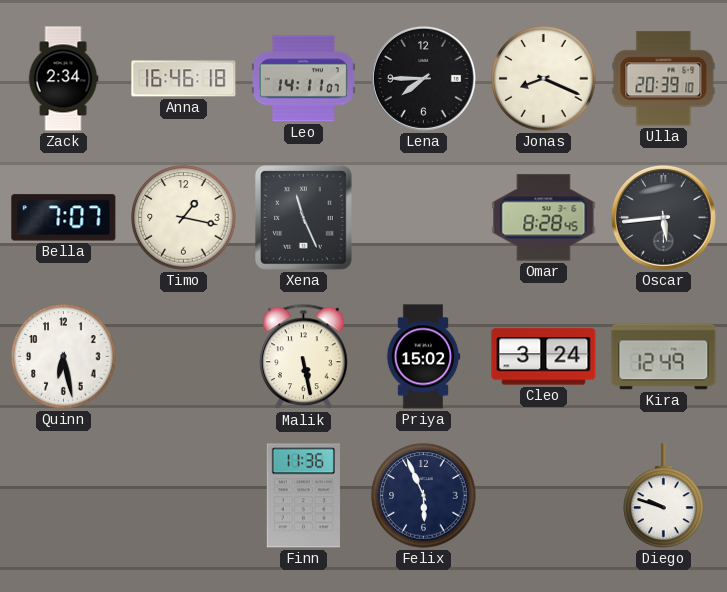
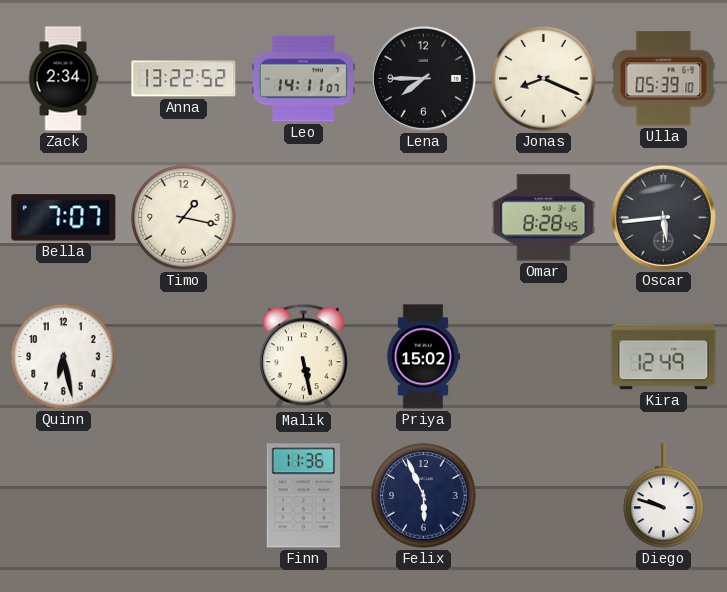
Anna: 16:46 -> 13:22 (184, 79)
Ulla: 20:39 -> 05:39 (664, 79)
Xena: 11:26 -> none (304, 218)
Cleo: 3:24 -> none (544, 357)
